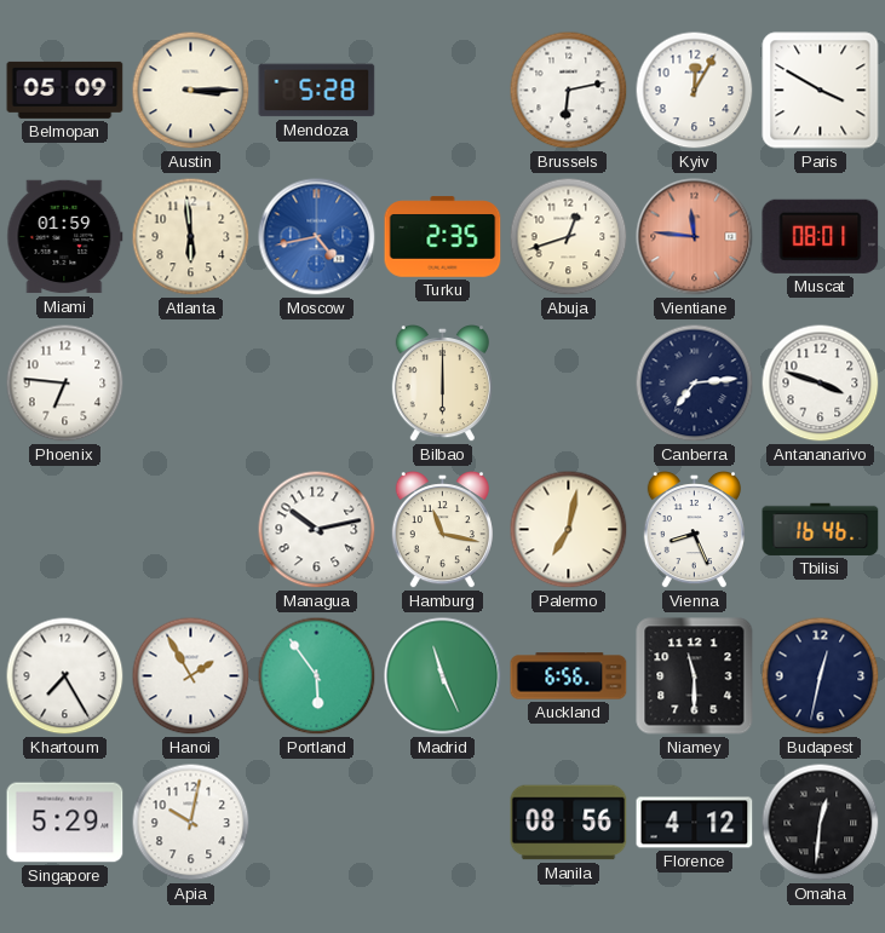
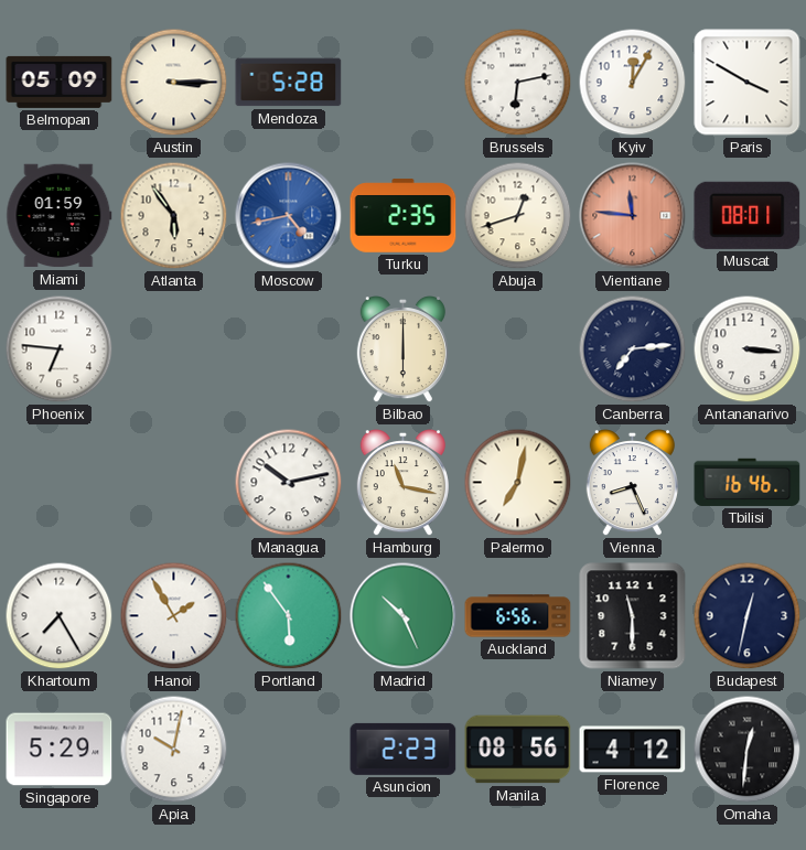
Atlanta: 5:59 -> 5:54 (174, 216)
Antananarivo: 3:48 -> 3:16 (748, 349)
Madrid: 11:26 -> 10:26 (404, 616)
Asuncion: none -> 2:23 (404, 749)
